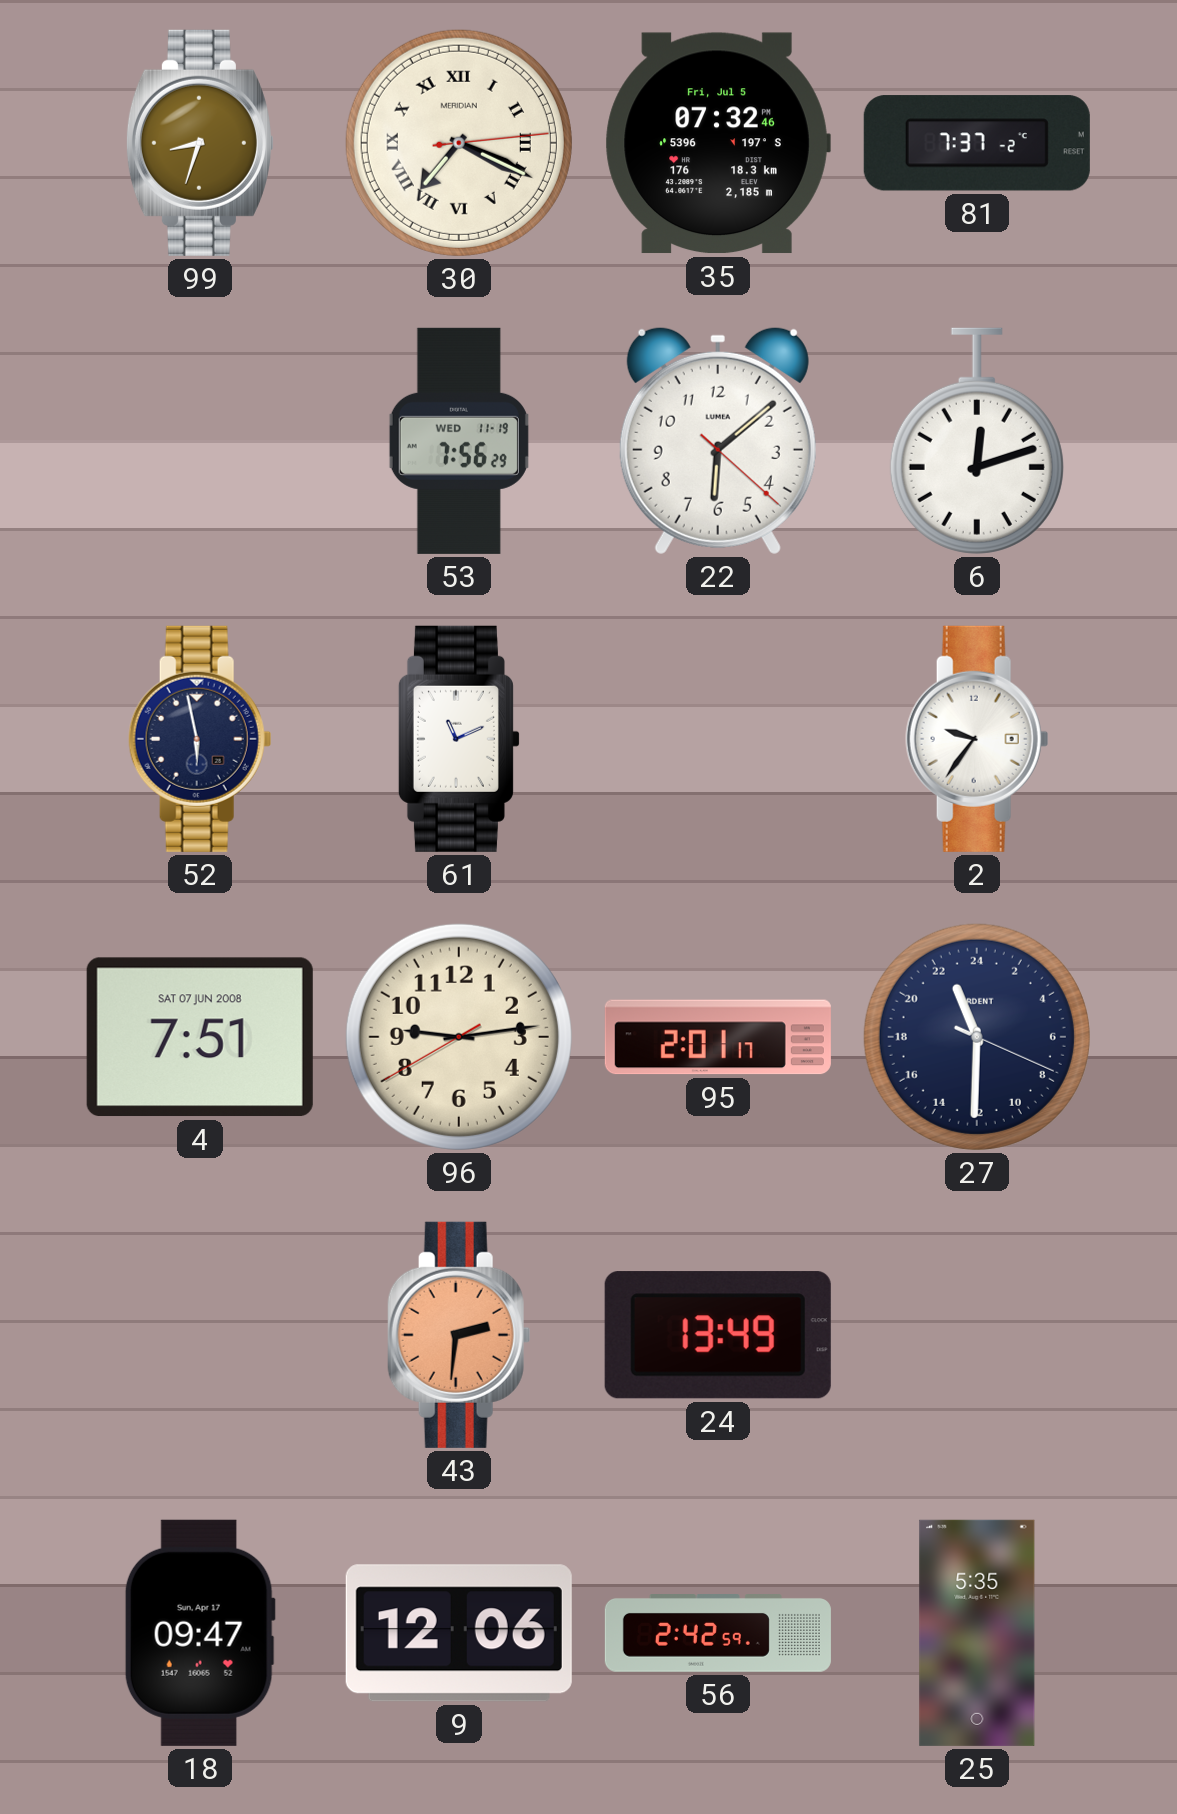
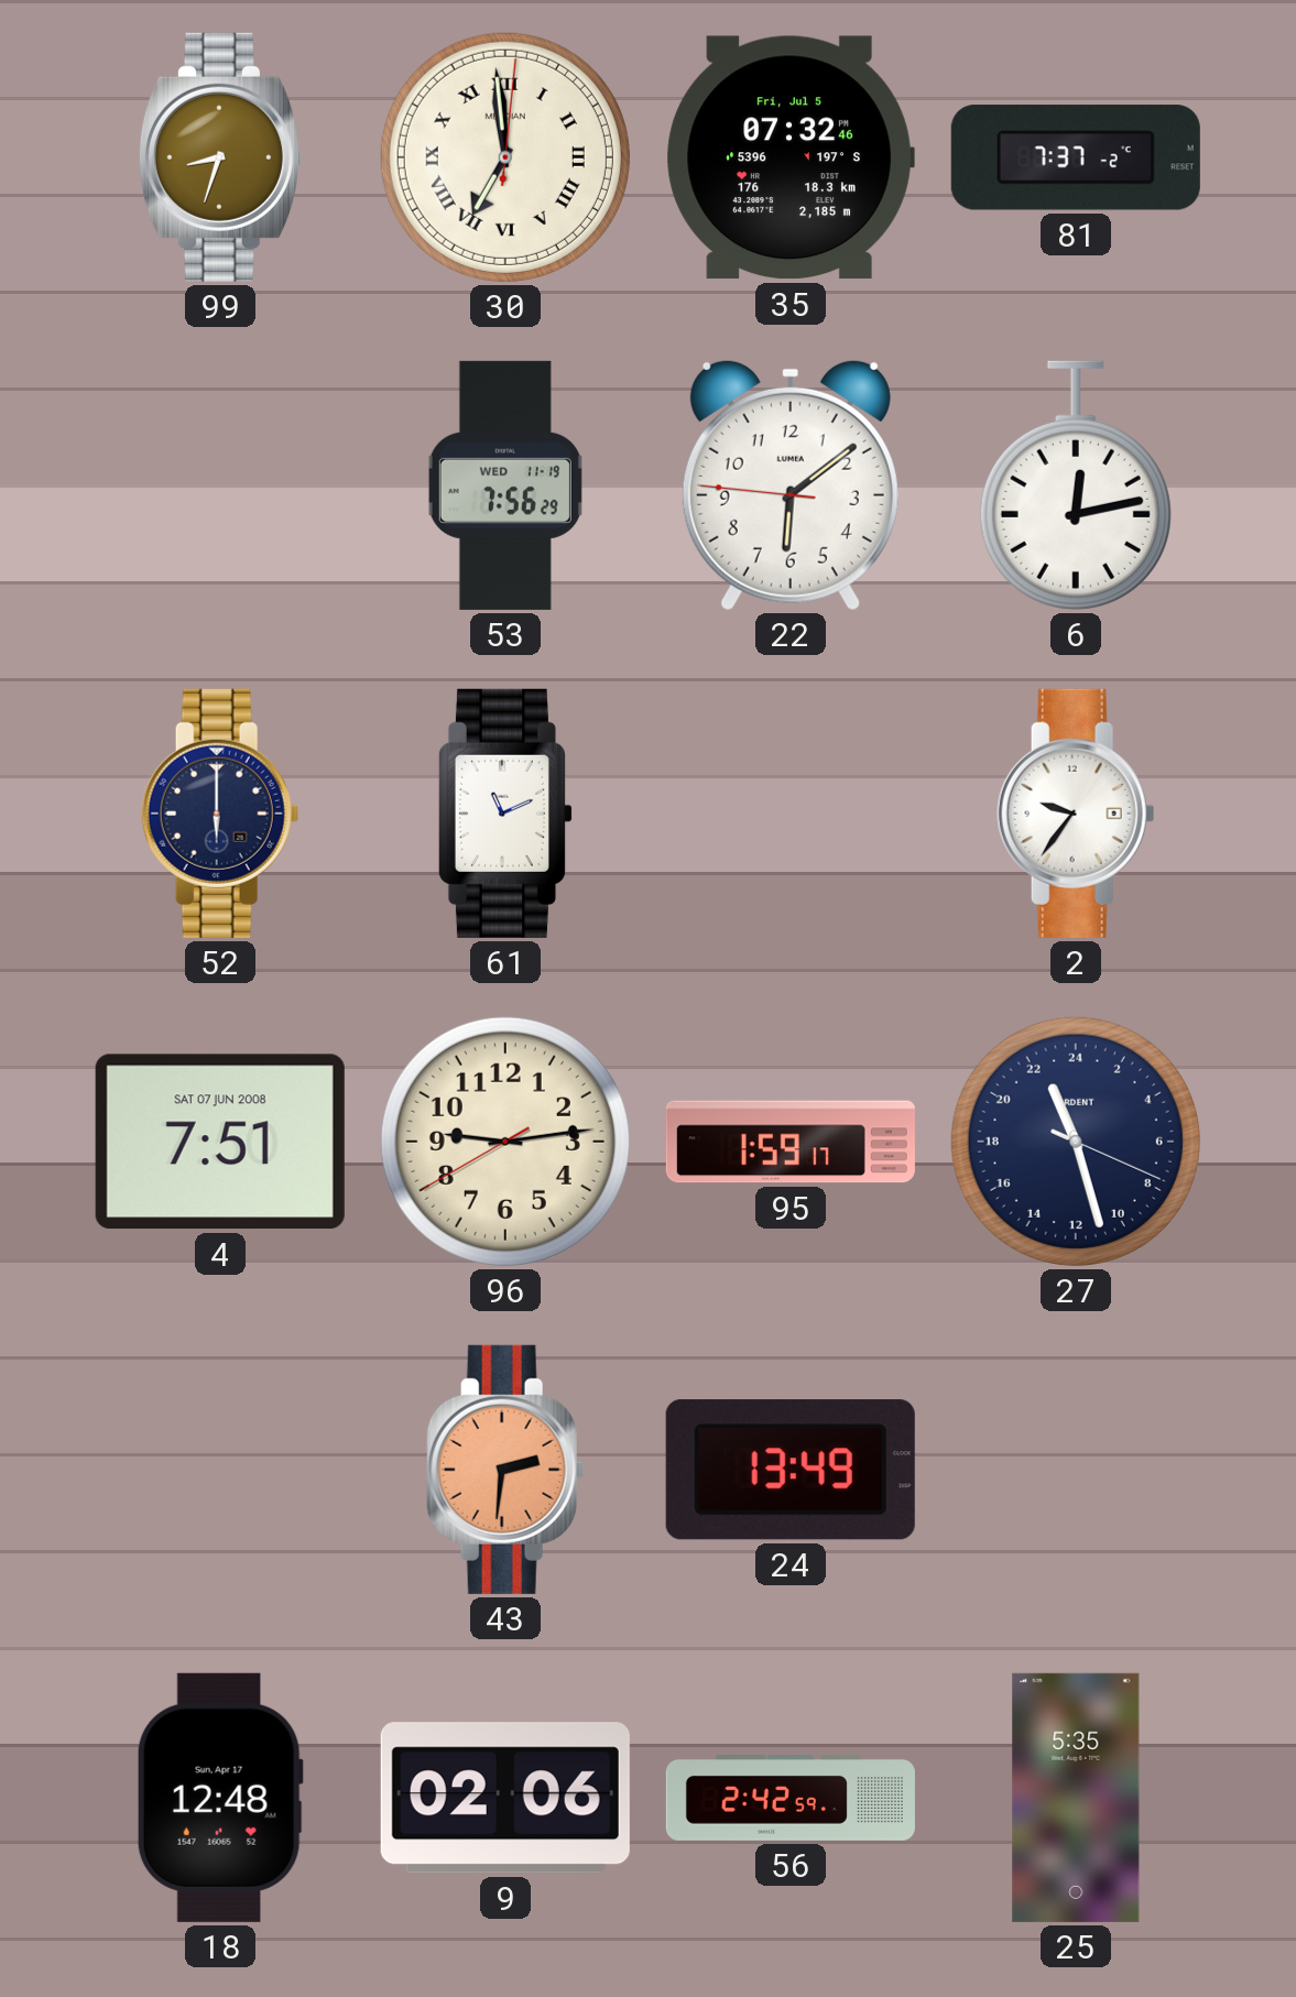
30: 7:19 -> 6:59 (505, 157)
22: 6:08:22 -> 6:08:46 (791, 484)
6: 12:12 -> 12:13 (1076, 485)
52: 5:58 -> 6:00 (220, 814)
95: 2:01 -> 1:59 (791, 1142)
27: 22:30 -> 22:27 (1076, 1142)
18: 09:47 -> 12:48 (220, 1798)
9: 12:06 -> 02:06 (505, 1798)
